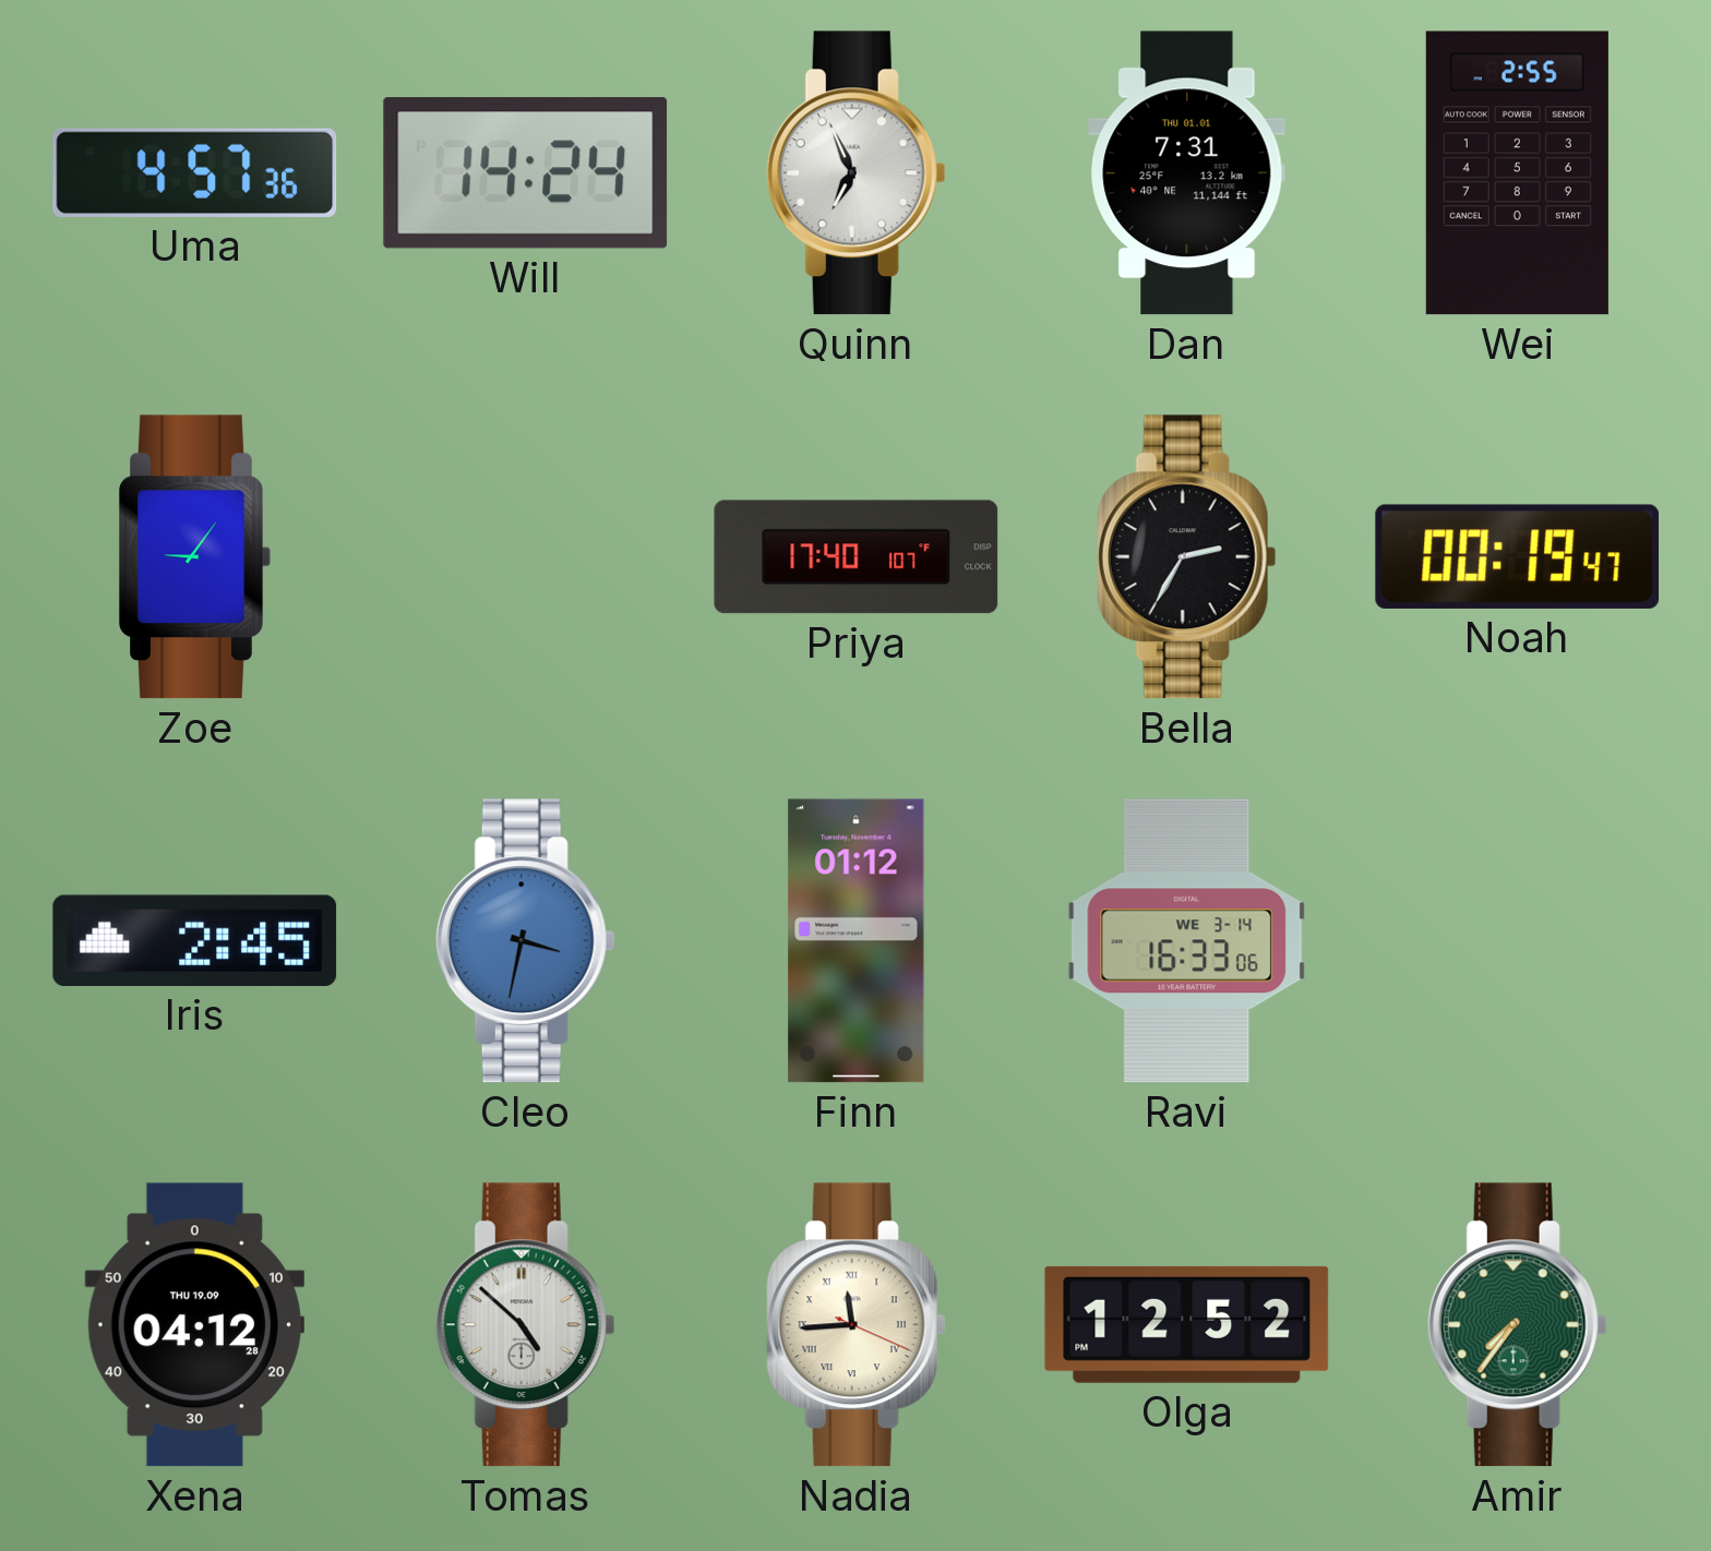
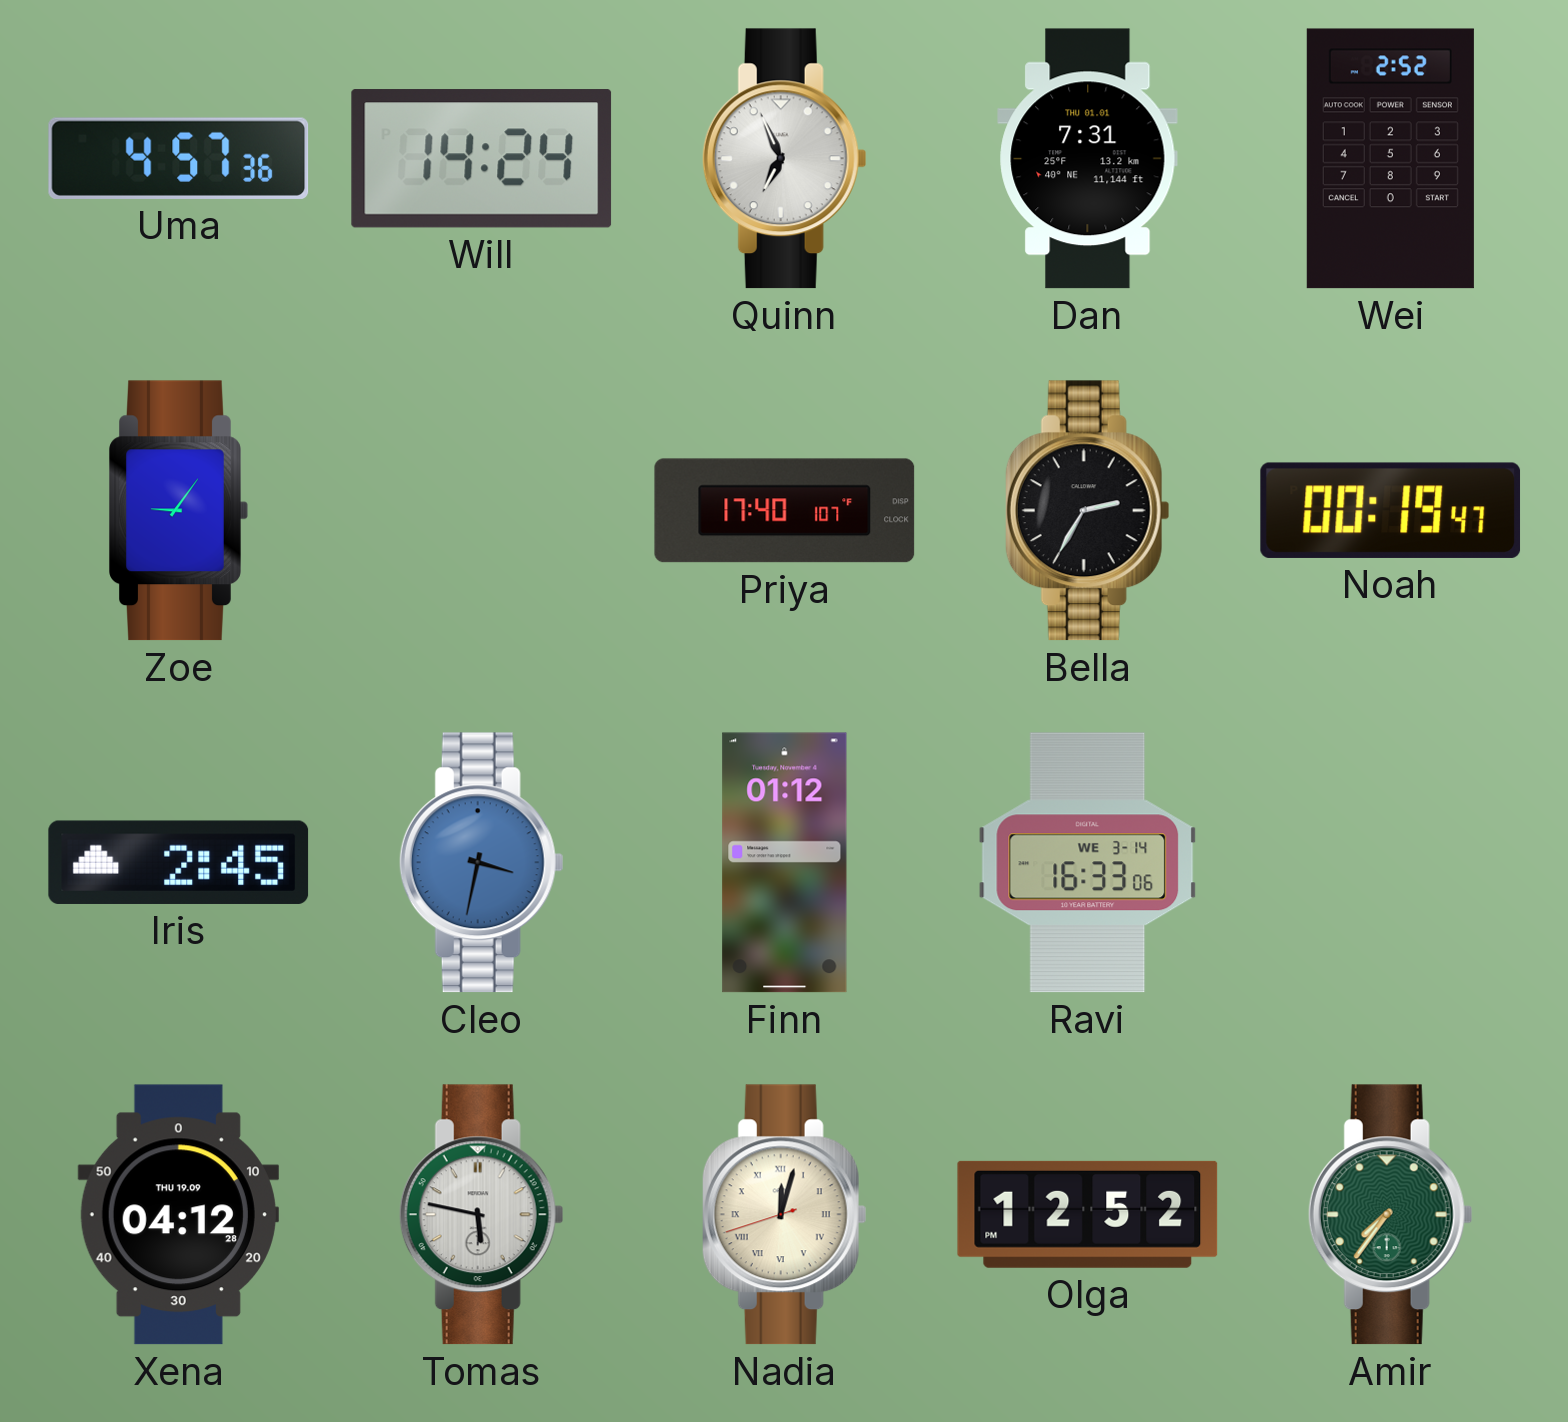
Wei: 2:55 -> 2:52 (1390, 159)
Tomas: 4:52 -> 5:47 (481, 1215)
Nadia: 11:44 -> 12:02 (784, 1215)
